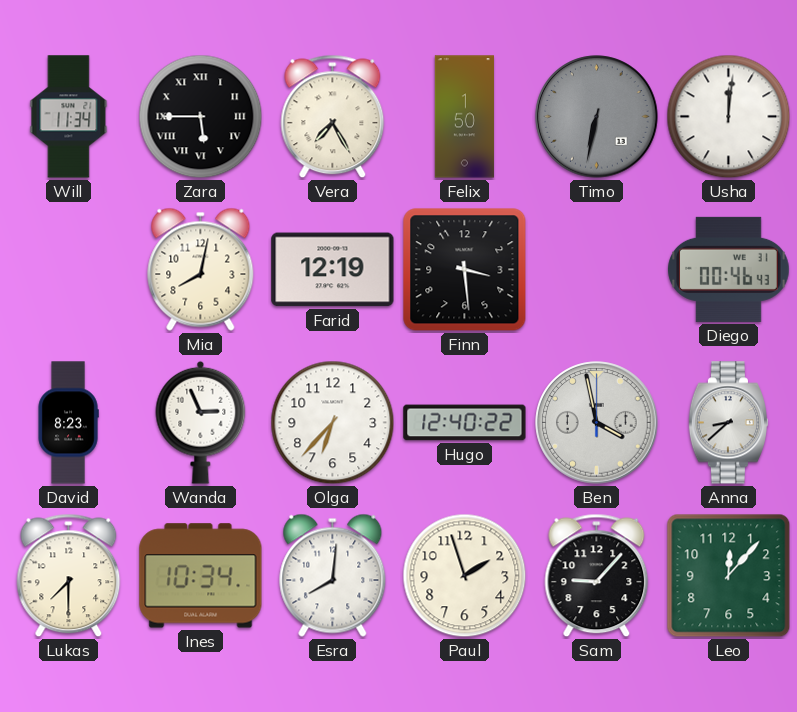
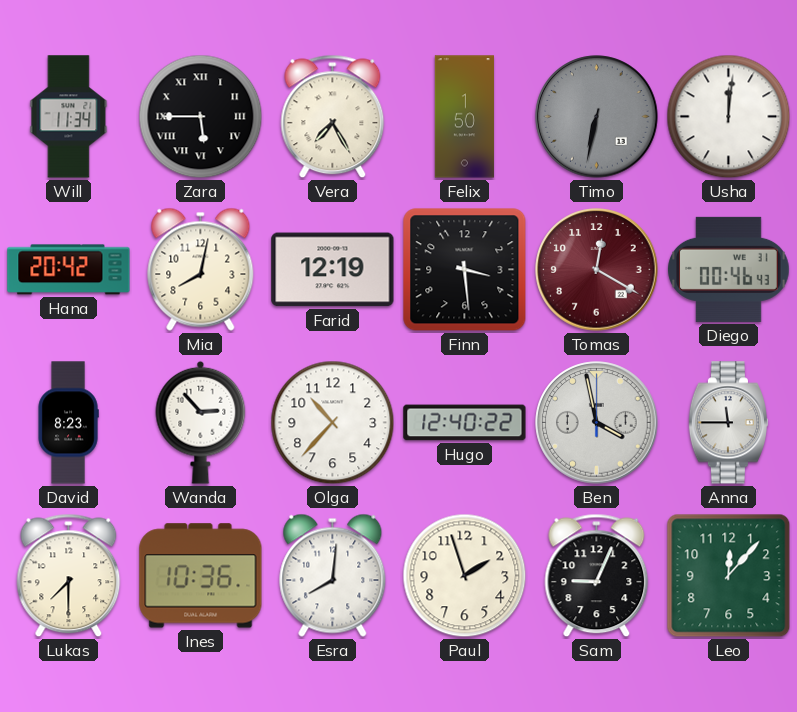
Hana: none -> 20:42 (69, 270)
Tomas: none -> 12:20 (597, 270)
Wanda: 2:56 -> 2:53 (201, 422)
Olga: 6:37 -> 10:37 (333, 423)
Anna: 8:38 -> 11:45 (728, 423)
Ines: 10:34 -> 10:36 (201, 576)
Sam: 9:07 -> 9:04 (597, 576)
